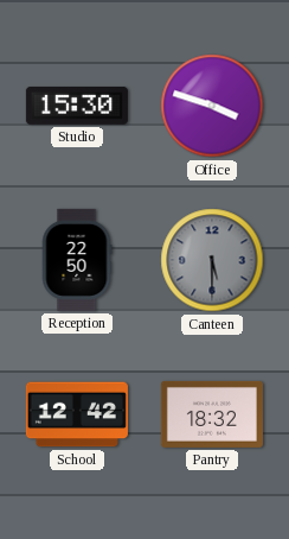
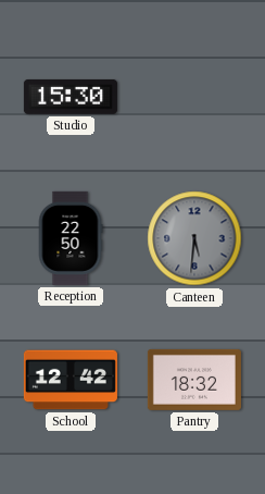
Office: 3:48 -> none (212, 106)
Canteen: 5:30 -> 5:31 (194, 238)
